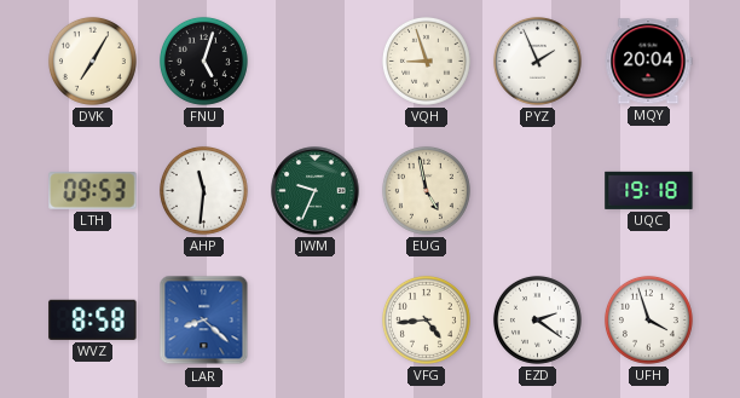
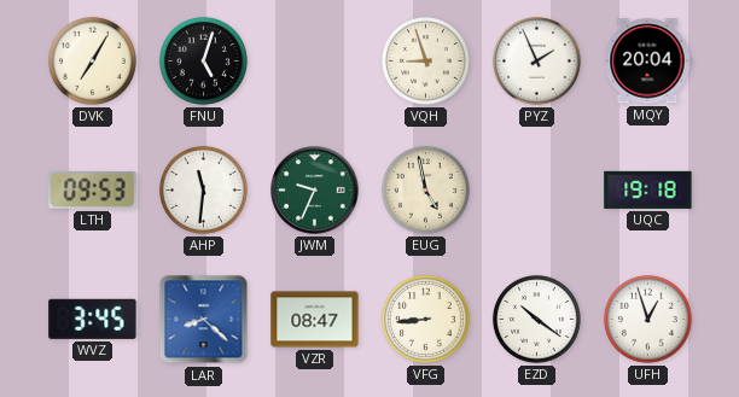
WVZ: 8:58 -> 3:45 (93, 319)
VZR: none -> 08:47 (315, 320)
VFG: 4:44 -> 8:44 (425, 319)
EZD: 2:21 -> 10:21 (536, 319)
UFH: 3:57 -> 12:57 (647, 319)
